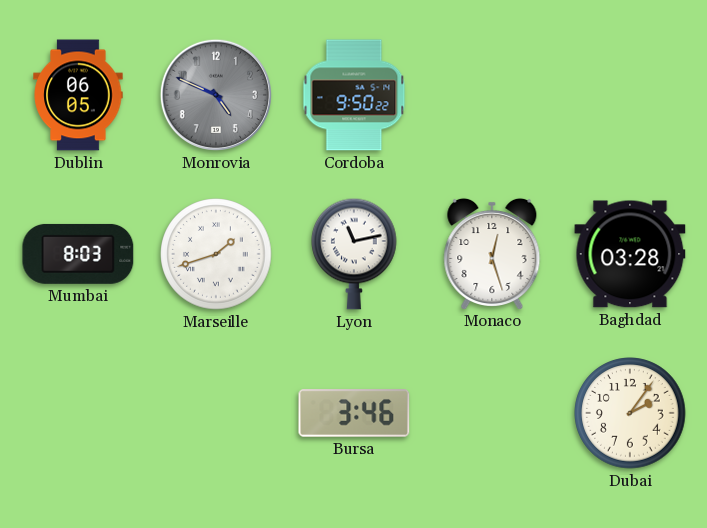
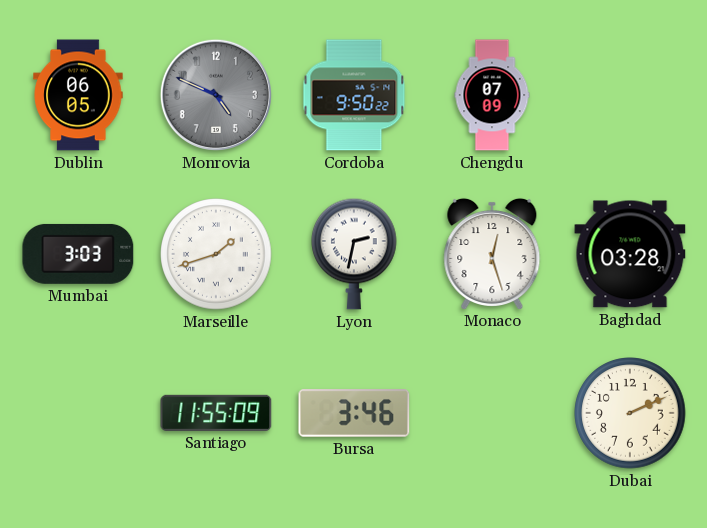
Chengdu: none -> 07:09 (492, 95)
Mumbai: 8:03 -> 3:03 (78, 254)
Lyon: 11:13 -> 2:32 (355, 254)
Santiago: none -> 11:55 (216, 413)
Dubai: 2:06 -> 2:11 (630, 413)
